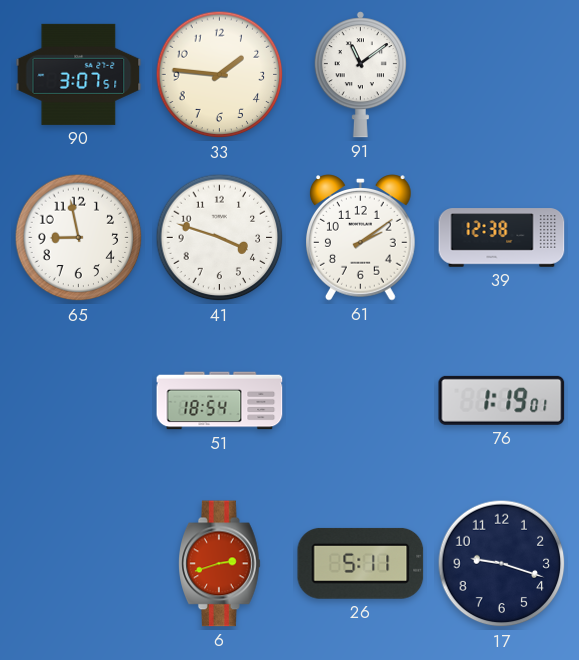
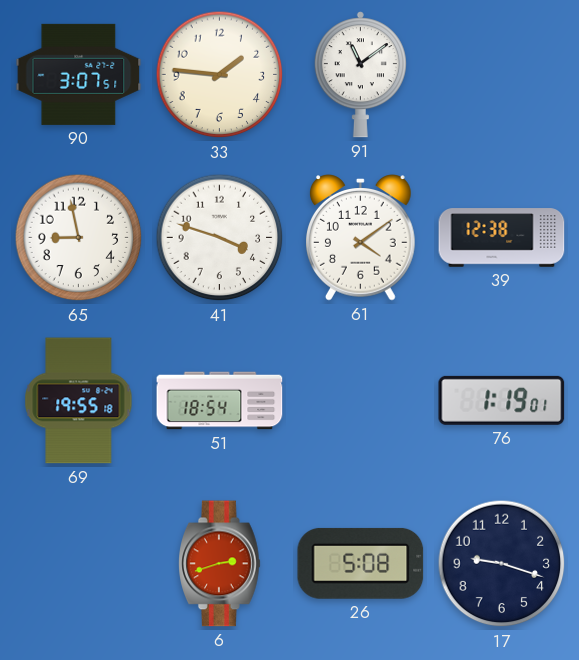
61: 2:09 -> 4:09 (361, 238)
69: none -> 19:55 (79, 401)
26: 5:11 -> 5:08 (361, 563)
